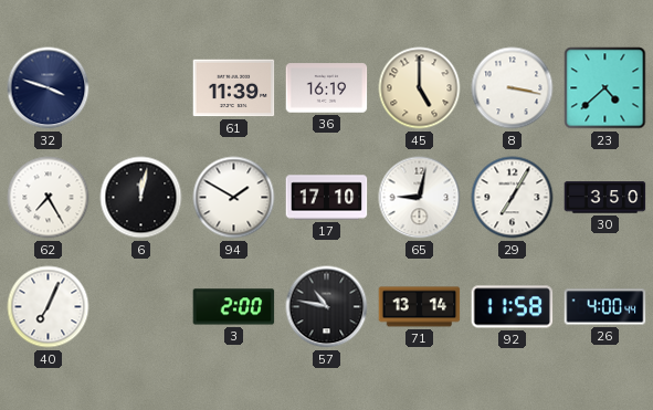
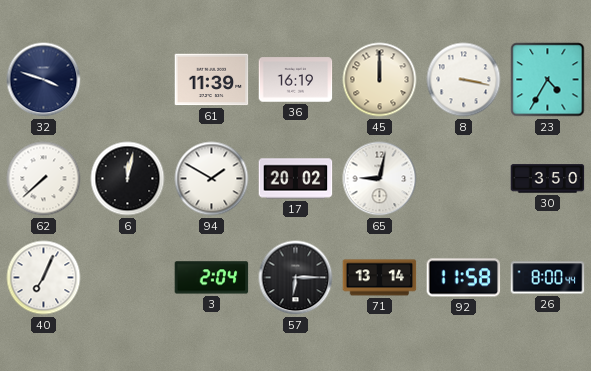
45: 5:00 -> 12:00 (380, 80)
23: 4:38 -> 4:35 (548, 80)
62: 7:25 -> 7:38 (44, 179)
17: 17:10 -> 20:02 (296, 179)
29: 7:05 -> none (513, 198)
3: 2:00 -> 2:04 (212, 278)
57: 10:47 -> 6:15 (296, 278)
26: 4:00 -> 8:00 (548, 278)
